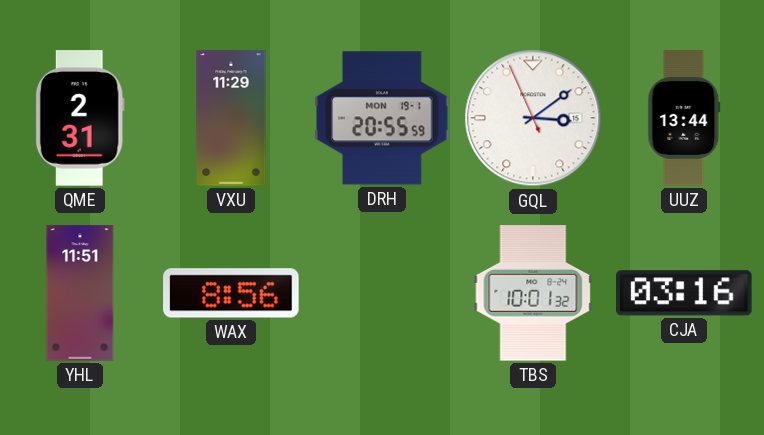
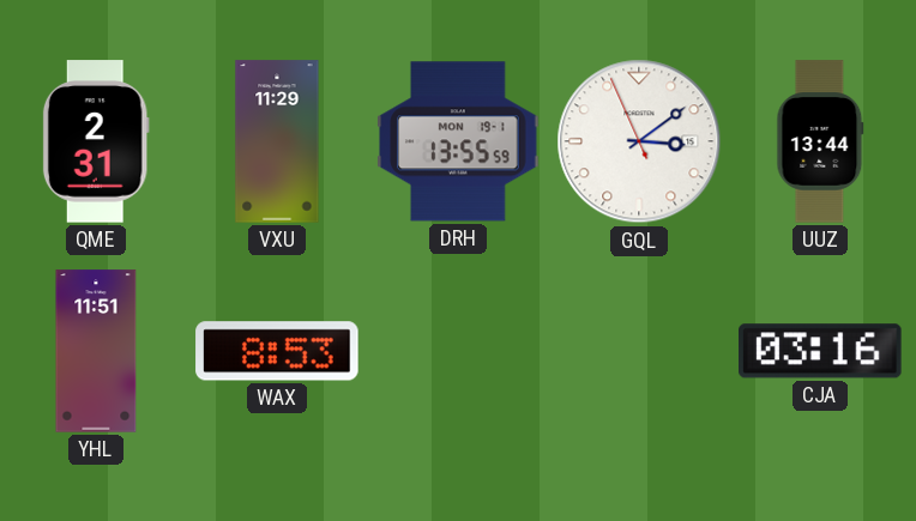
DRH: 20:55 -> 13:55 (458, 141)
WAX: 8:56 -> 8:53 (277, 351)
TBS: 10:01 -> none (533, 293)
